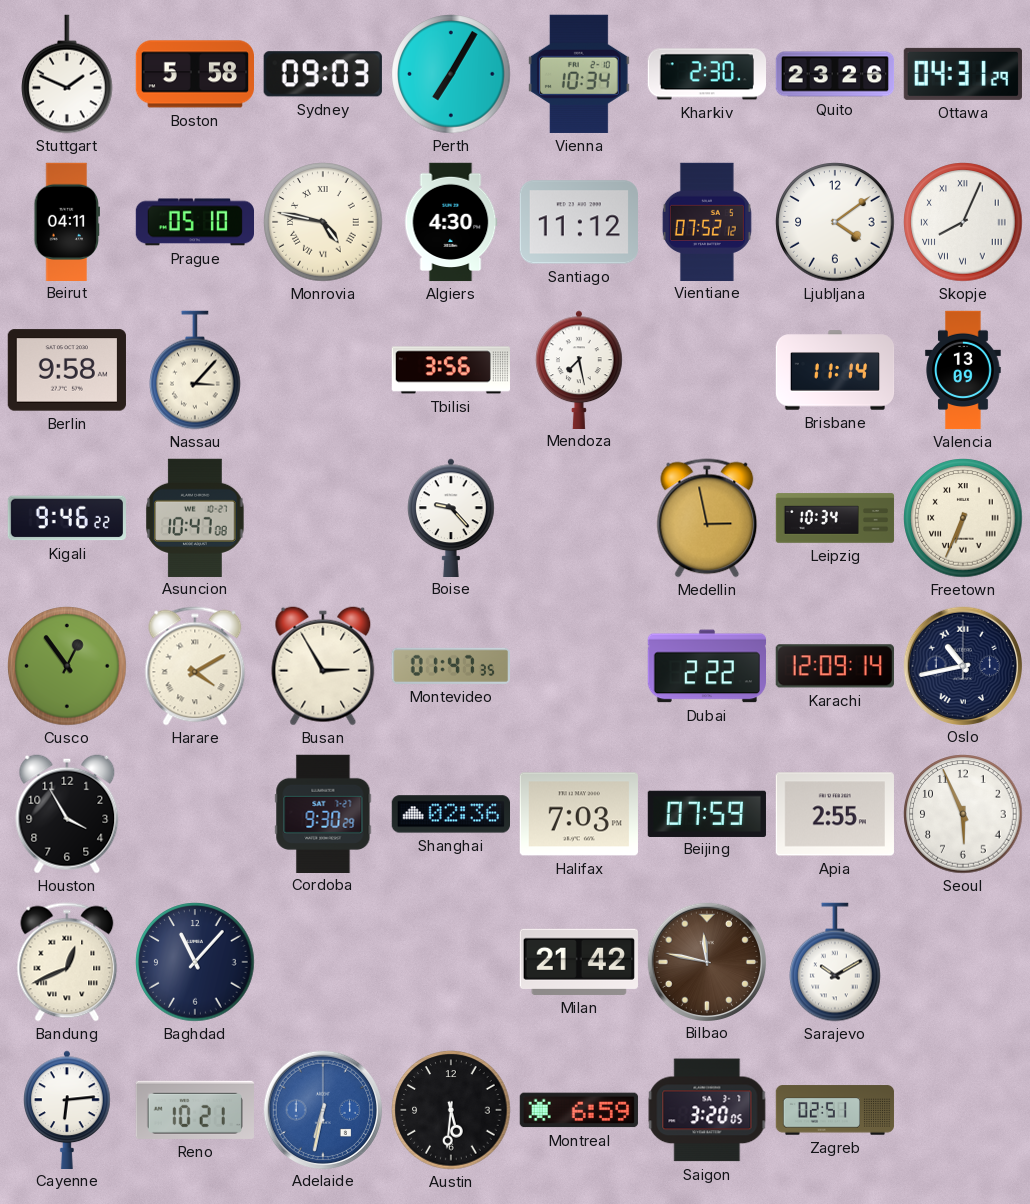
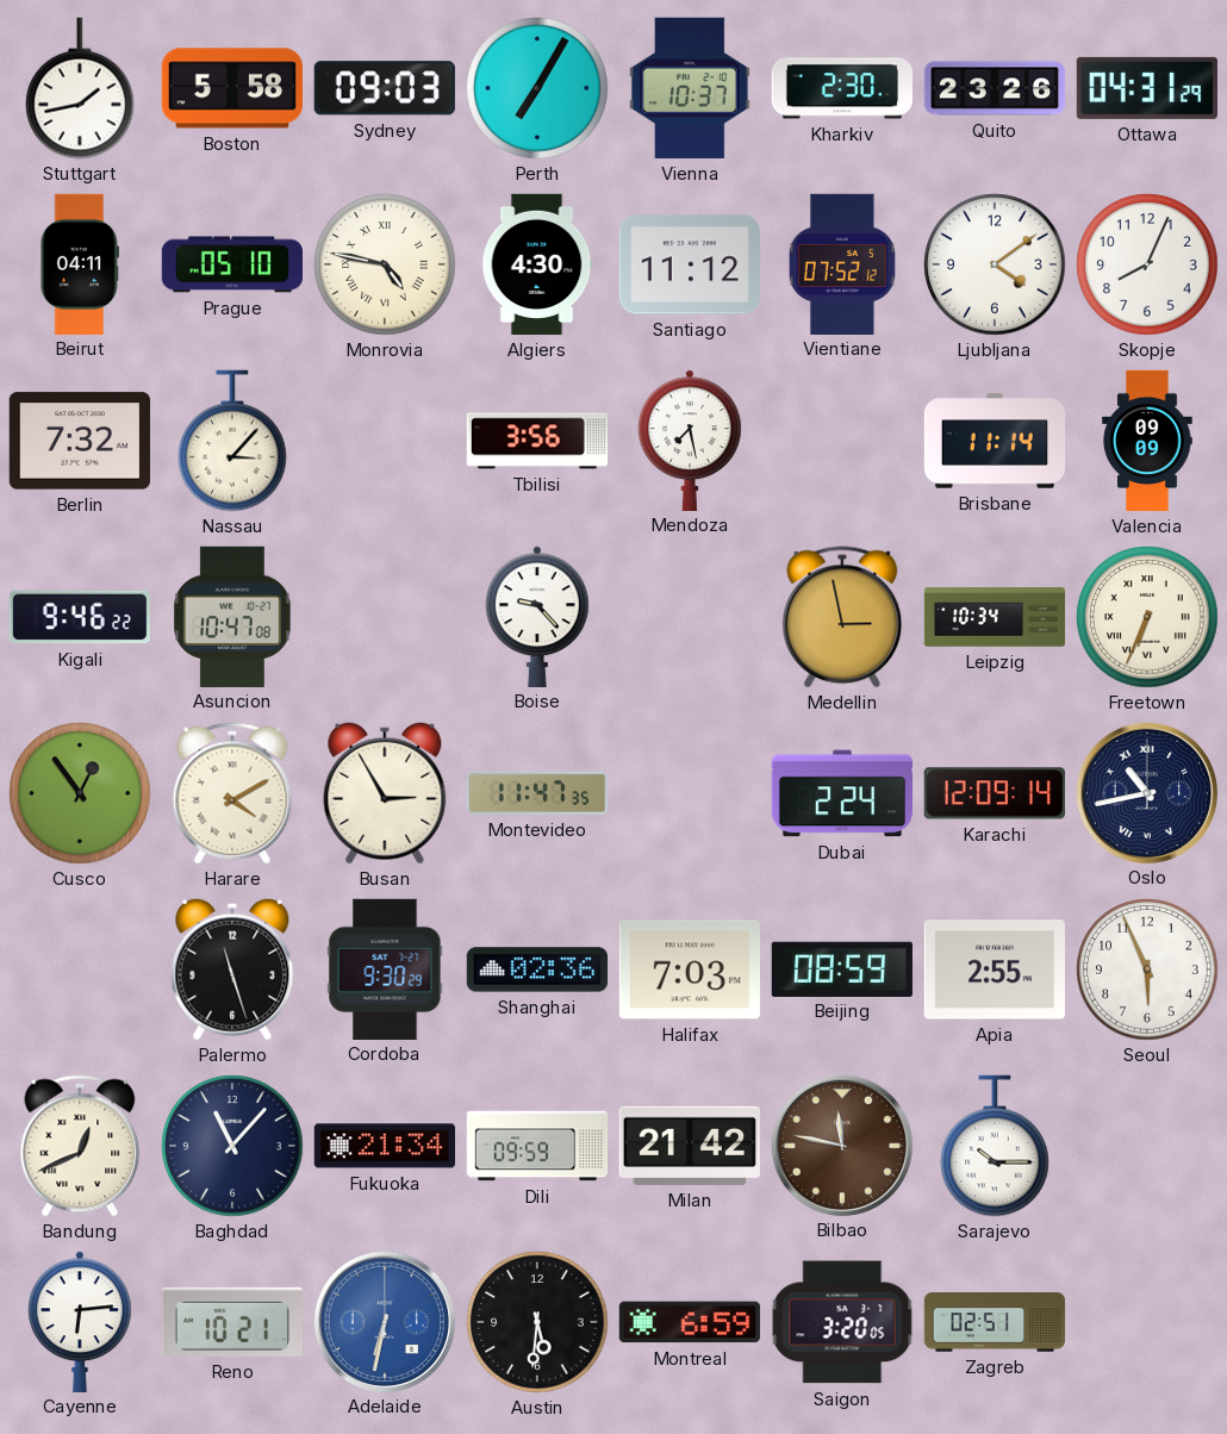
Stuttgart: 1:49 -> 1:43 (80, 88)
Vienna: 10:34 -> 10:37 (690, 88)
Skopje numerals: Roman -> Arabic (1147, 264)
Berlin: 9:58 -> 7:32 (79, 441)
Valencia: 13:09 -> 09:09 (1147, 441)
Montevideo: 01:47 -> 11:47 (536, 793)
Dubai: 2:22 -> 2:24 (841, 793)
Houston: 3:55 -> none (67, 814)
Palermo: none -> 11:27 (232, 969)
Beijing: 07:59 -> 08:59 (842, 968)
Fukuoka: none -> 21:34 (384, 1146)
Dili: none -> 09:59 (537, 1146)
Sarajevo: 10:10 -> 10:15 (995, 1146)
